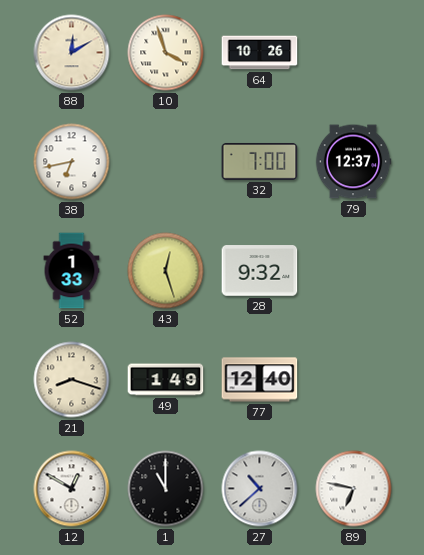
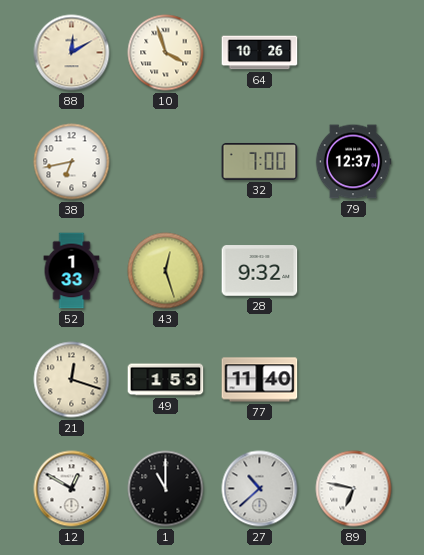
21: 8:18 -> 12:18 (72, 380)
49: 1:49 -> 1:53 (166, 380)
77: 12:40 -> 11:40 (260, 380)
